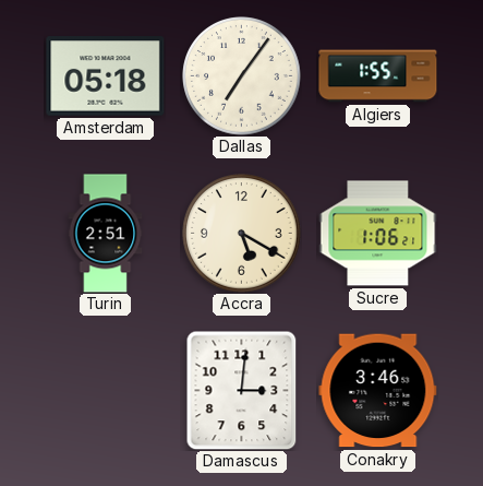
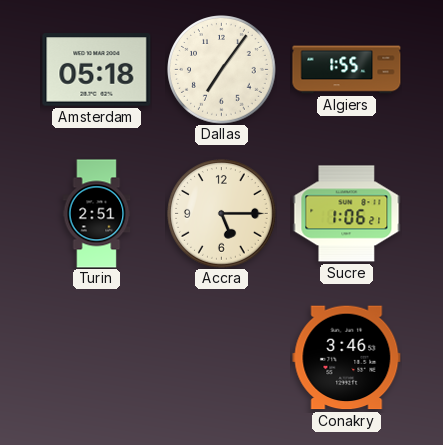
Accra: 5:20 -> 5:15 (222, 214)
Damascus: 3:01 -> none (242, 390)
